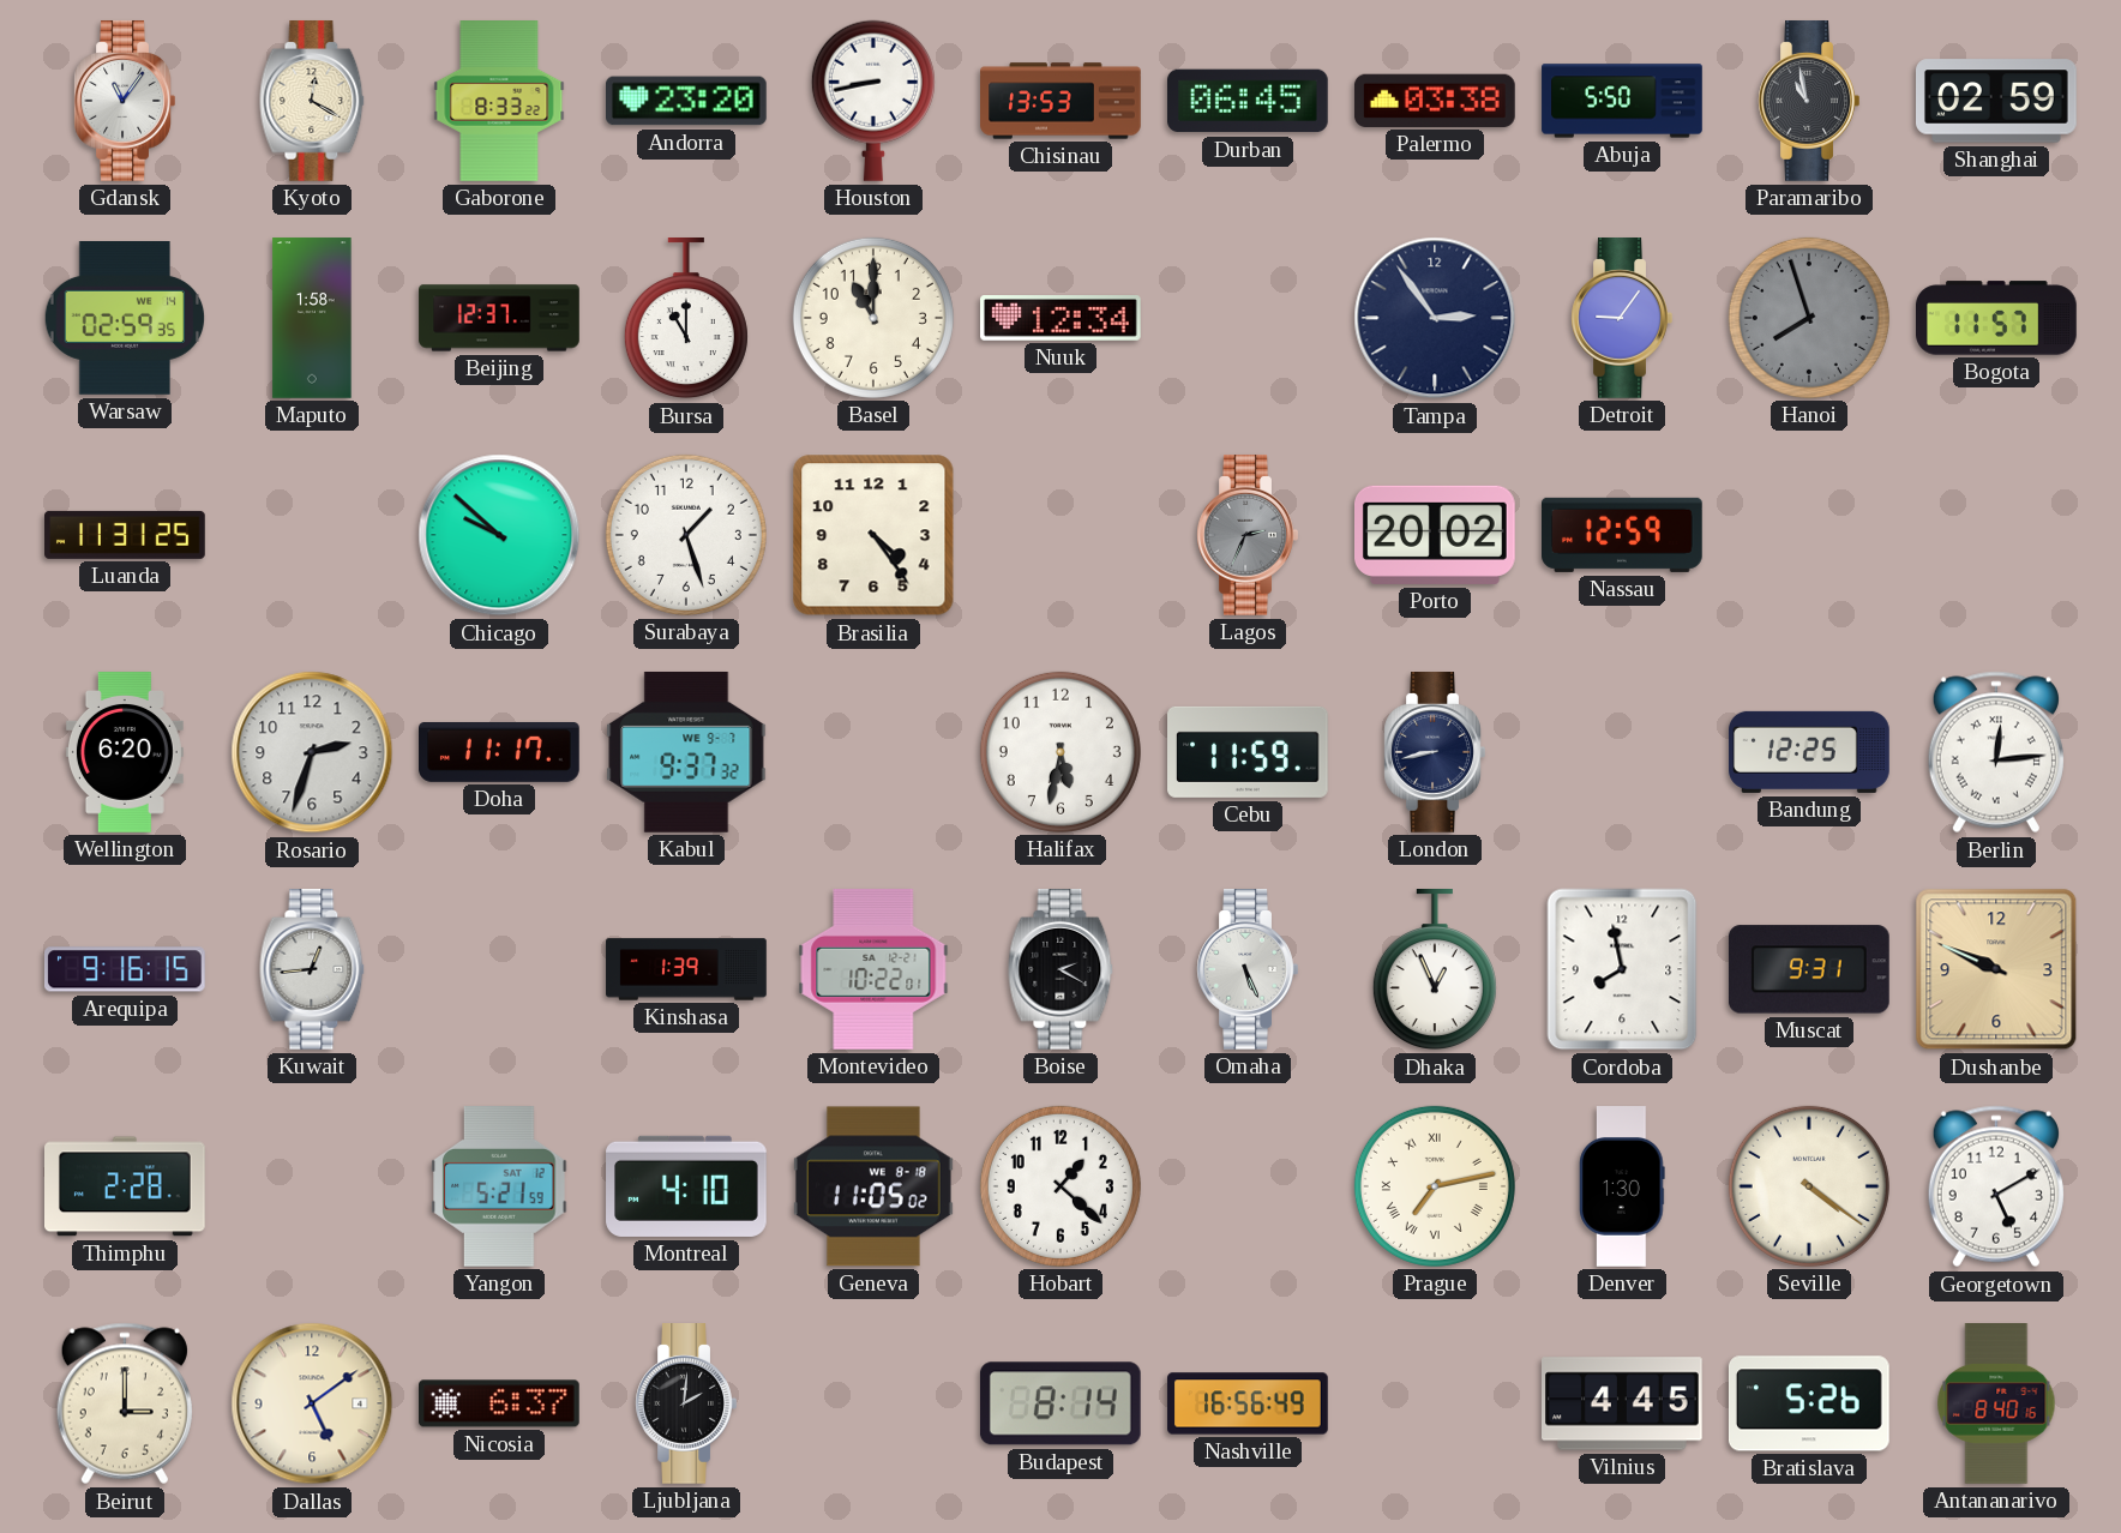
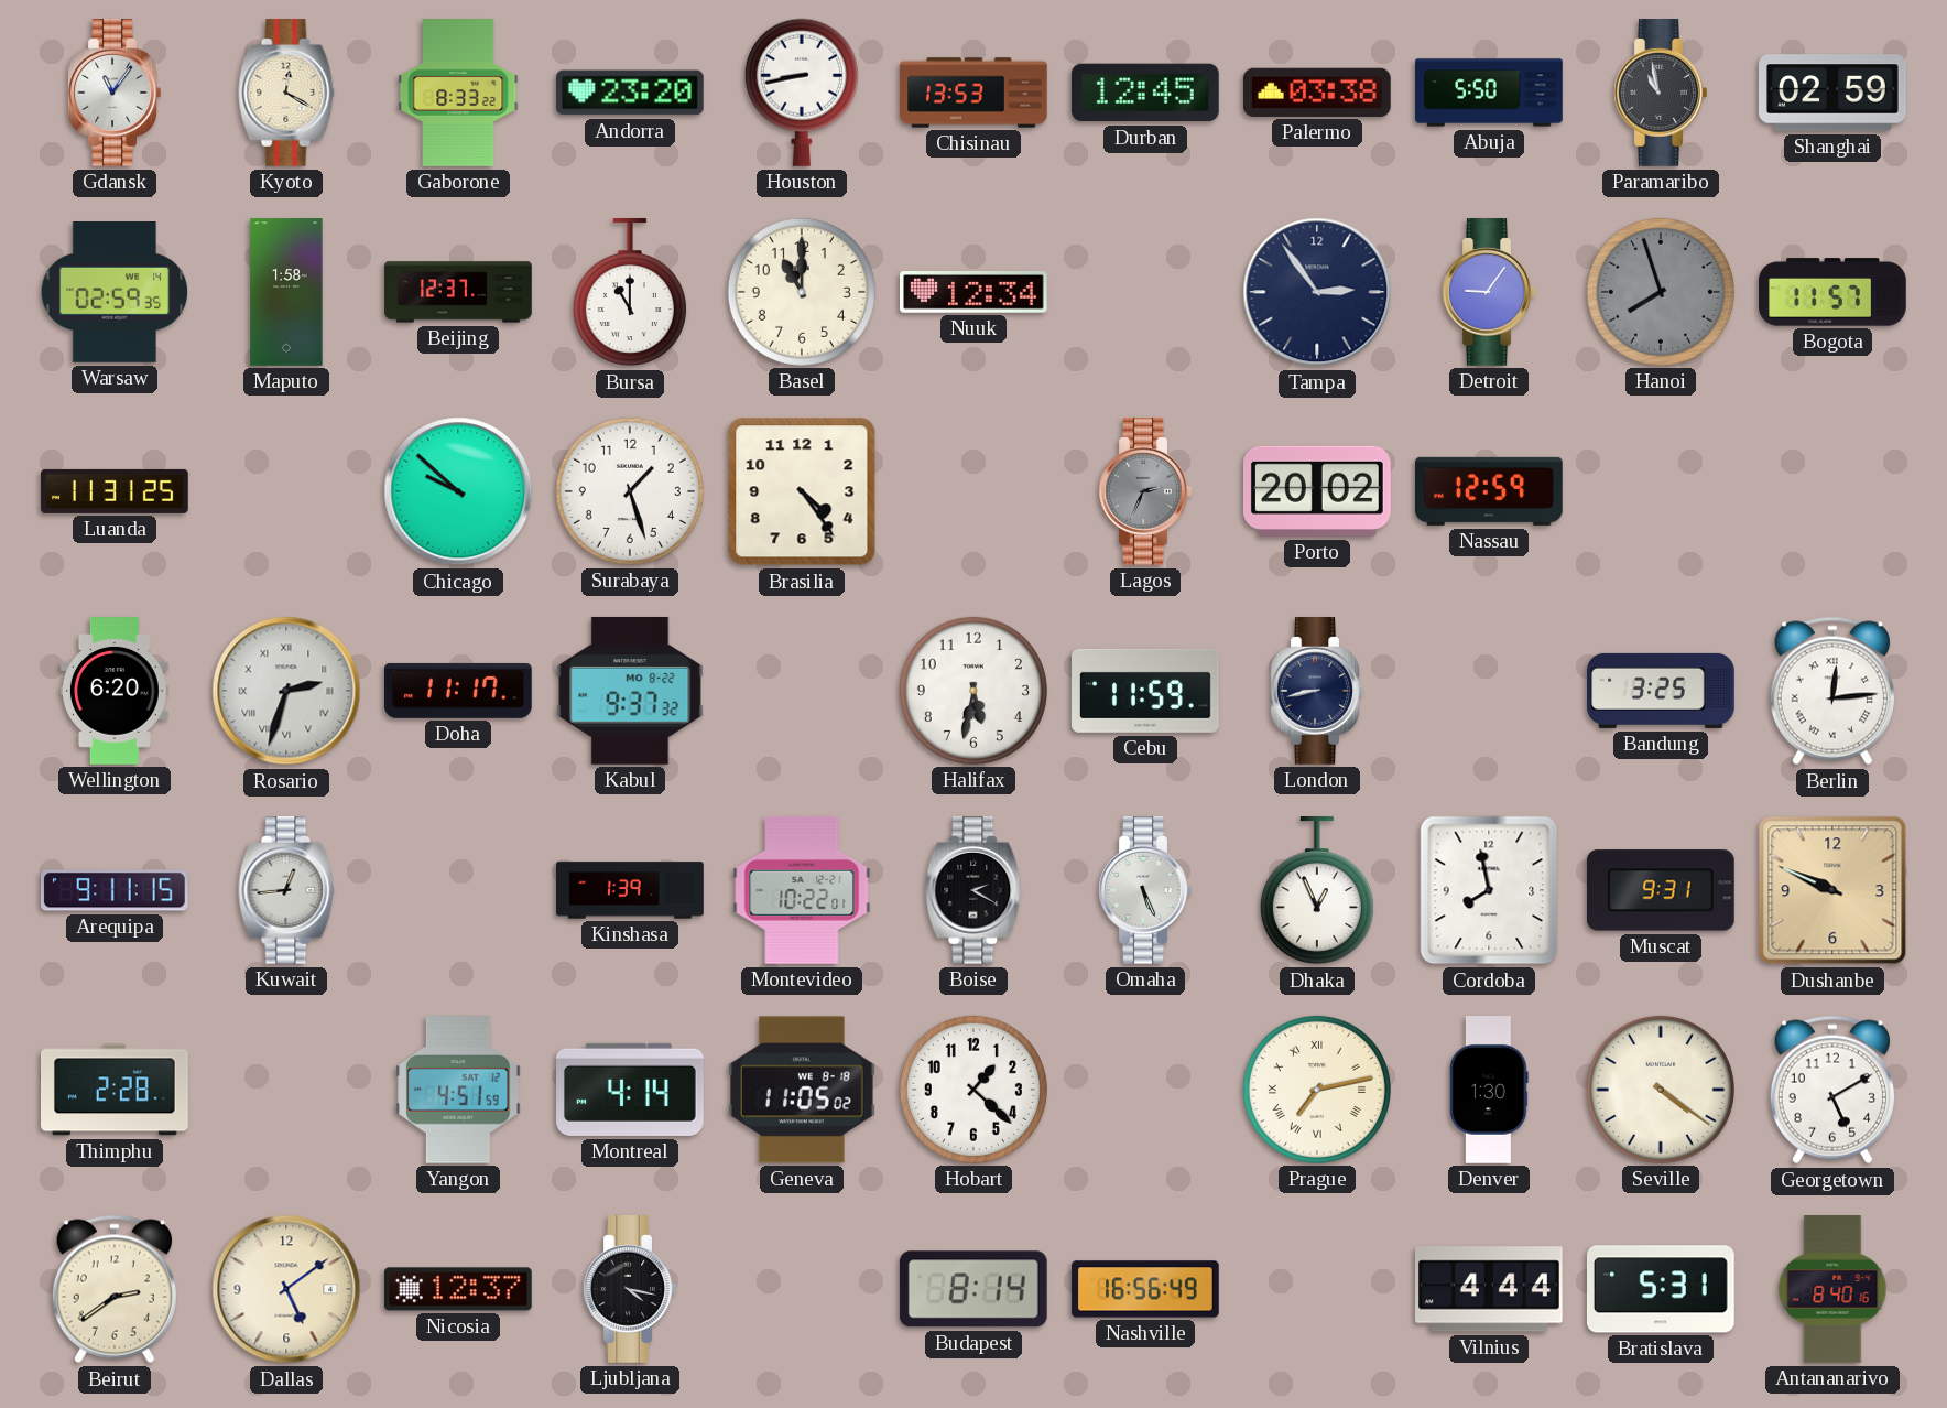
Durban: 06:45 -> 12:45 (1146, 93)
Rosario numerals: Arabic -> Roman (286, 691)
Kabul date: WE 9-7 -> MO 8-22 (630, 691)
Bandung: 12:25 -> 3:25 (1661, 691)
Arequipa: 9:16 -> 9:11 (116, 890)
Yangon: 5:21 -> 4:51 (458, 1091)
Montreal: 4:10 -> 4:14 (630, 1090)
Beirut: 3:00 -> 2:39 (115, 1289)
Nicosia: 6:37 -> 12:37 (459, 1289)
Ljubljana: 2:01 -> 4:17 (630, 1290)
Vilnius: 4:45 -> 4:44 (1490, 1289)
Bratislava: 5:26 -> 5:31 (1661, 1289)
